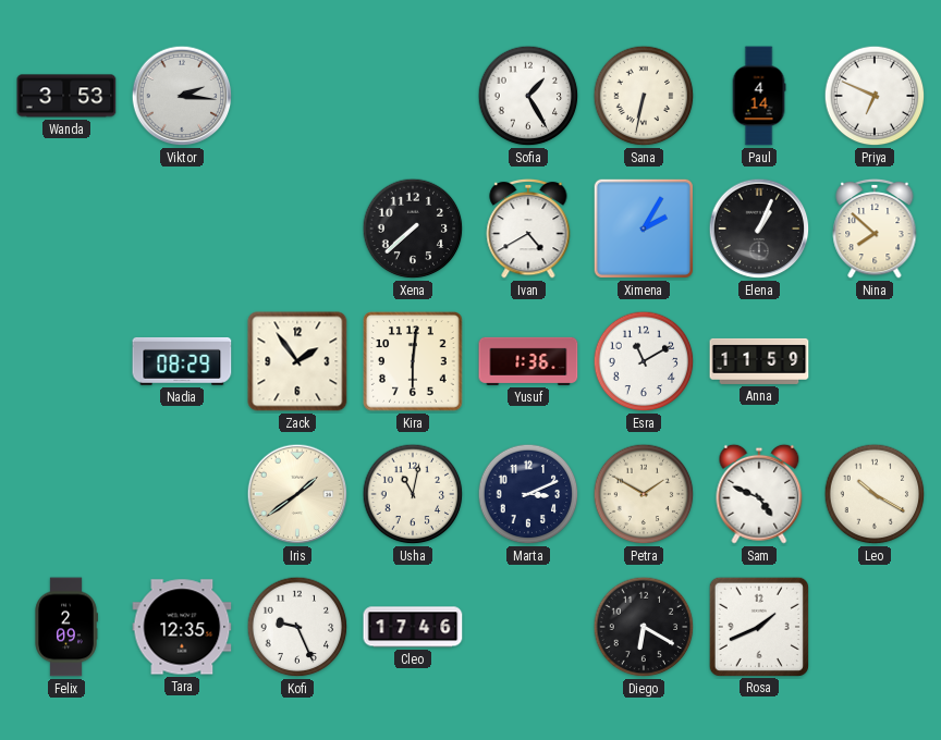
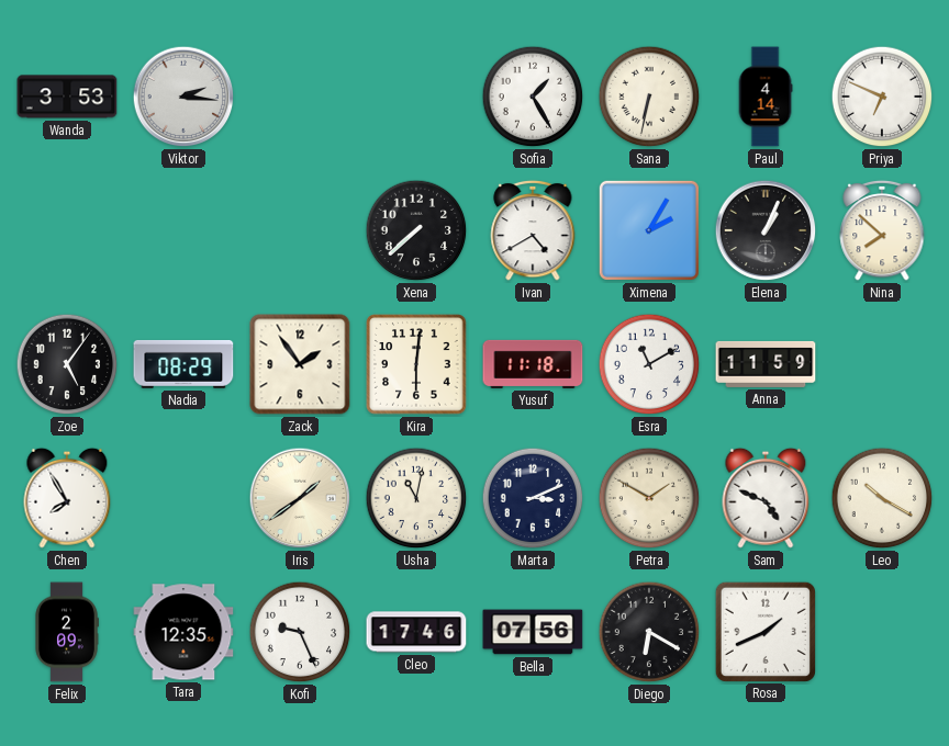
Zoe: none -> 5:06 (67, 364)
Yusuf: 1:36 -> 11:18 (533, 364)
Chen: none -> 7:55 (67, 498)
Bella: none -> 07:56 (533, 632)
